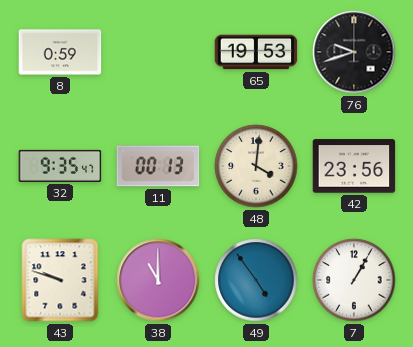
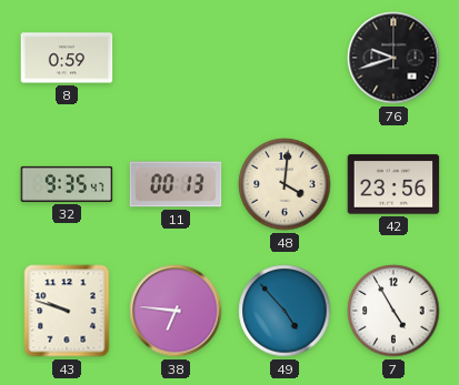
65: 19:53 -> none (256, 52)
38: 11:00 -> 6:46 (176, 311)
49: 4:54 -> 4:53 (285, 311)
7: 1:05 -> 4:55 (393, 311)
